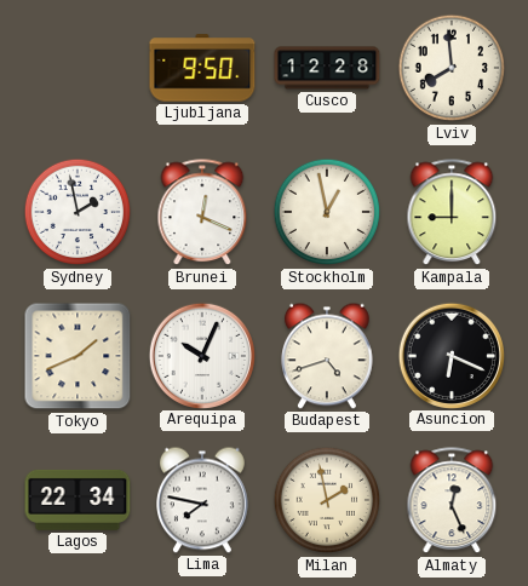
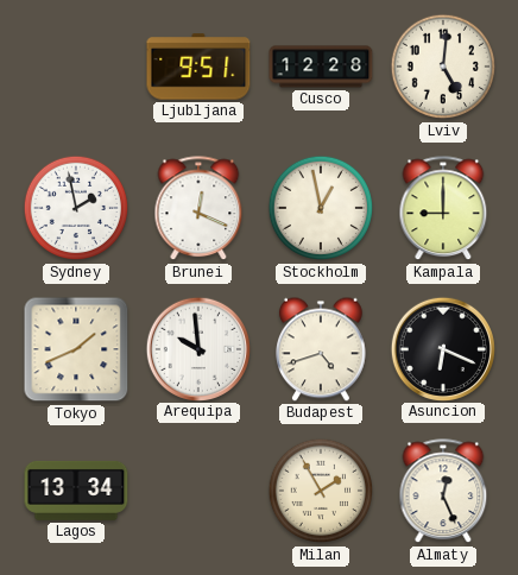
Ljubljana: 9:50 -> 9:51 (198, 67)
Lviv: 7:59 -> 5:01 (443, 67)
Arequipa: 10:04 -> 9:59 (197, 348)
Lagos: 22:34 -> 13:34 (76, 491)
Lima: 7:47 -> none (203, 500)
Milan: 1:58 -> 1:55 (321, 491)
